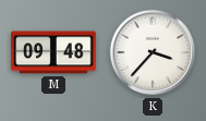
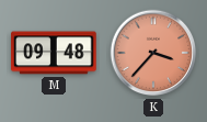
K dial: white -> salmon (153, 53)
